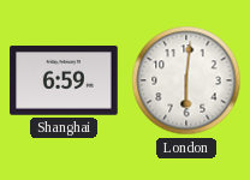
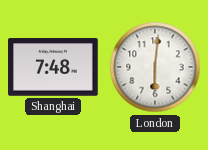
Shanghai: 6:59 -> 7:48 (53, 67)
